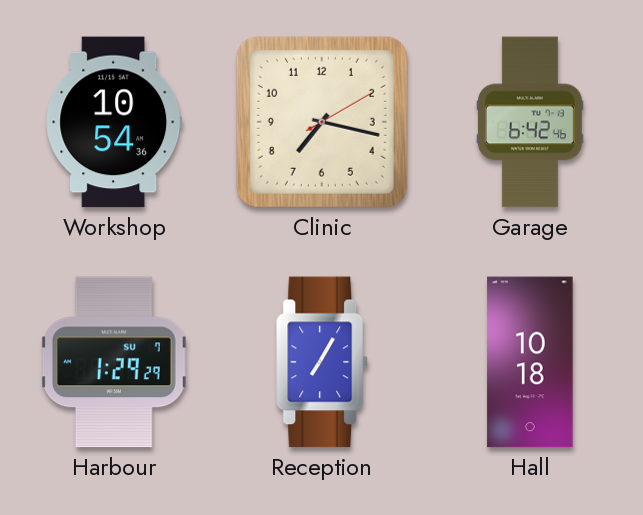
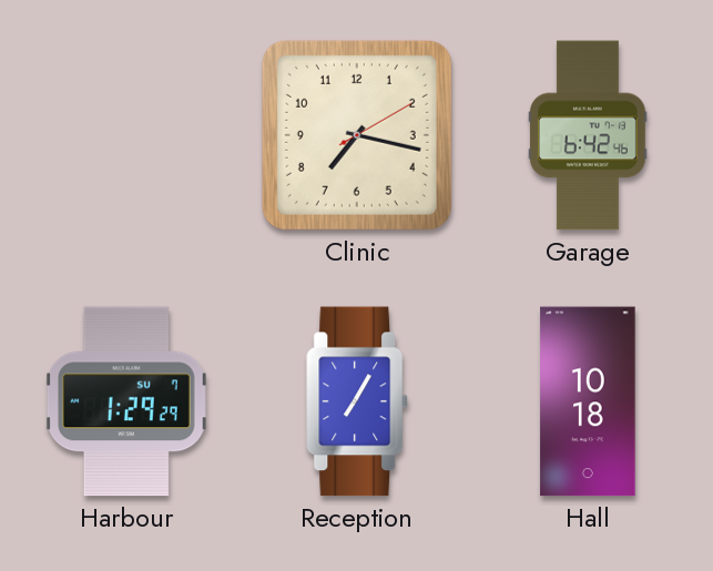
Workshop: 10:54 -> none (114, 122)
